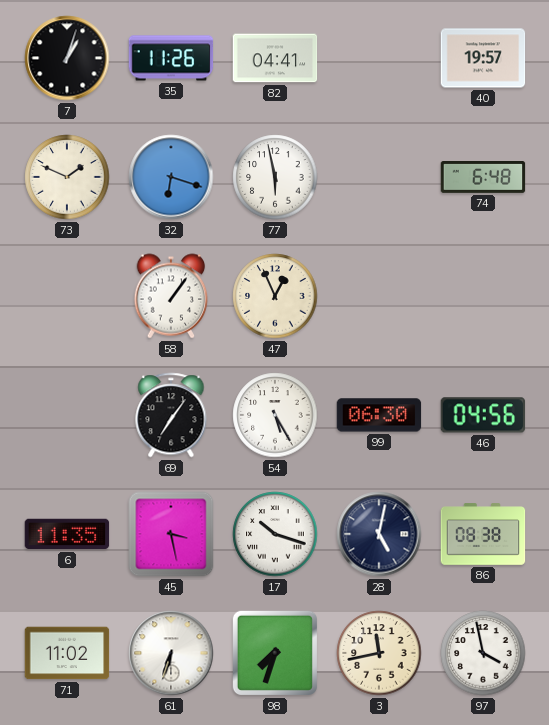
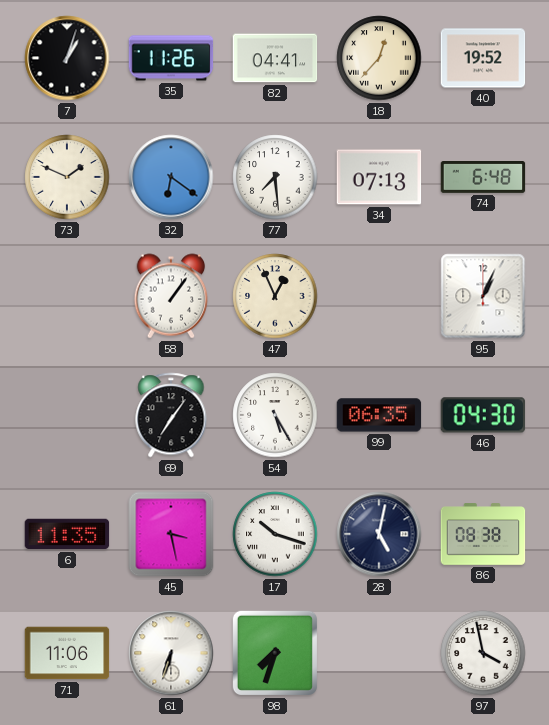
18: none -> 12:37 (379, 58)
40: 19:57 -> 19:52 (483, 58)
32: 6:18 -> 6:21 (171, 177)
77: 5:58 -> 7:29 (275, 177)
34: none -> 07:13 (379, 177)
95: none -> 1:04 (483, 296)
99: 06:30 -> 06:35 (379, 415)
46: 04:56 -> 04:30 (483, 415)
71: 11:02 -> 11:06 (67, 653)
3: 11:43 -> none (379, 653)
